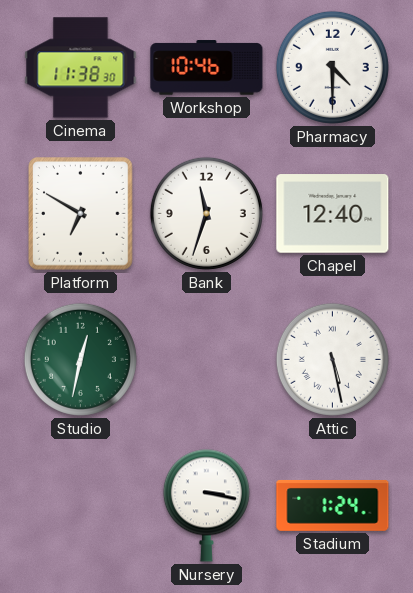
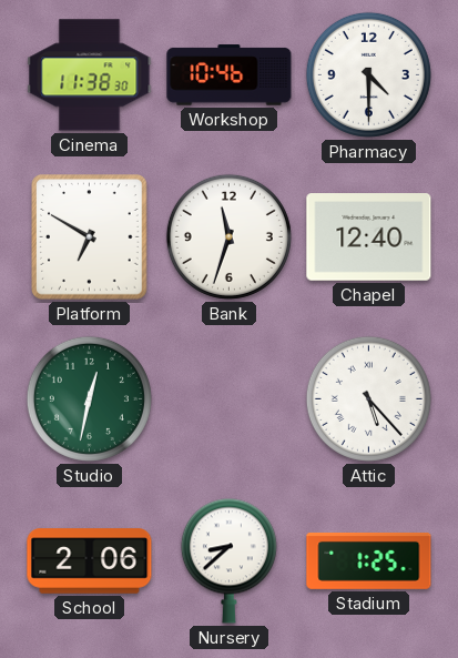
Attic: 5:28 -> 5:23 (368, 398)
School: none -> 2:06 (90, 561)
Nursery: 3:17 -> 8:38 (228, 560)
Stadium: 1:24 -> 1:25 (369, 560)
